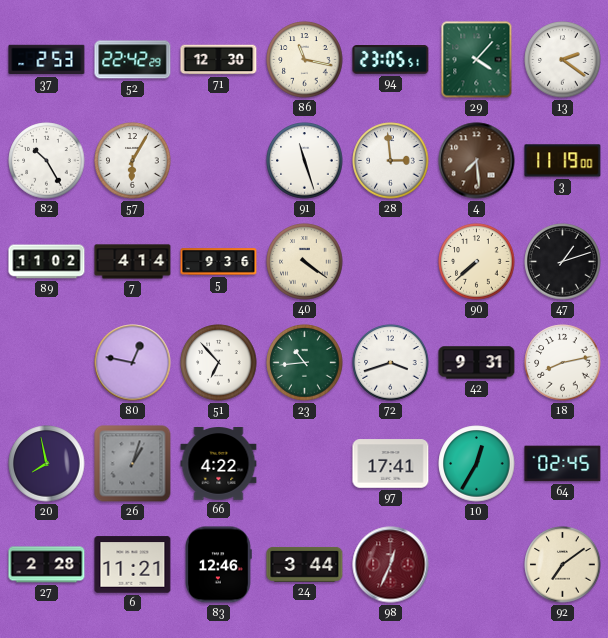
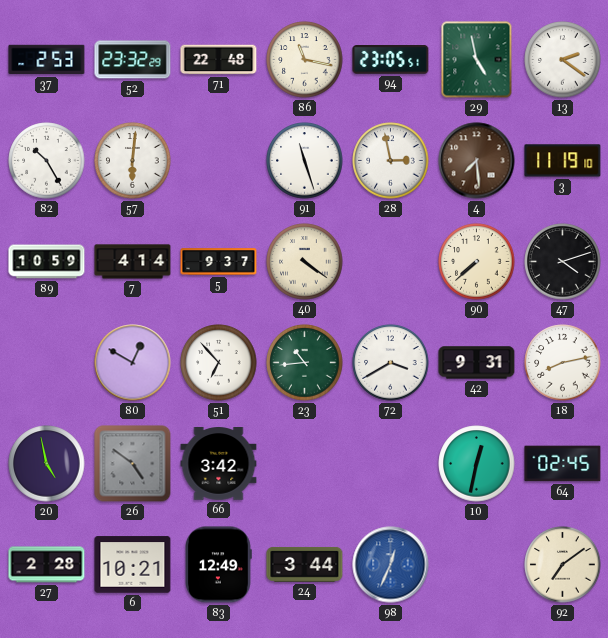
52: 22:42 -> 23:32 (133, 60)
71: 12:30 -> 22:48 (219, 60)
29: 4:07 -> 4:58 (477, 60)
57: 6:05 -> 6:01 (133, 161)
28: 2:59 -> 2:58 (391, 161)
3: 11:19:00 -> 11:19:10 (563, 161)
89: 11:02 -> 10:59 (47, 262)
5: 9:36 -> 9:37 (219, 262)
47: 1:12 -> 4:12 (563, 262)
80: 12:47 -> 12:50 (133, 363)
72: 3:42 -> 3:40 (391, 363)
20: 7:58 -> 4:58 (47, 464)
26: 1:03 -> 4:51 (133, 464)
66: 4:22 -> 3:42 (219, 464)
97: 17:41 -> none (391, 464)
10: 12:35 -> 12:32 (477, 464)
6: 11:21 -> 10:21 (133, 565)
83: 12:46 -> 12:49 (219, 565)
98 dial: burgundy -> blue (391, 565)
